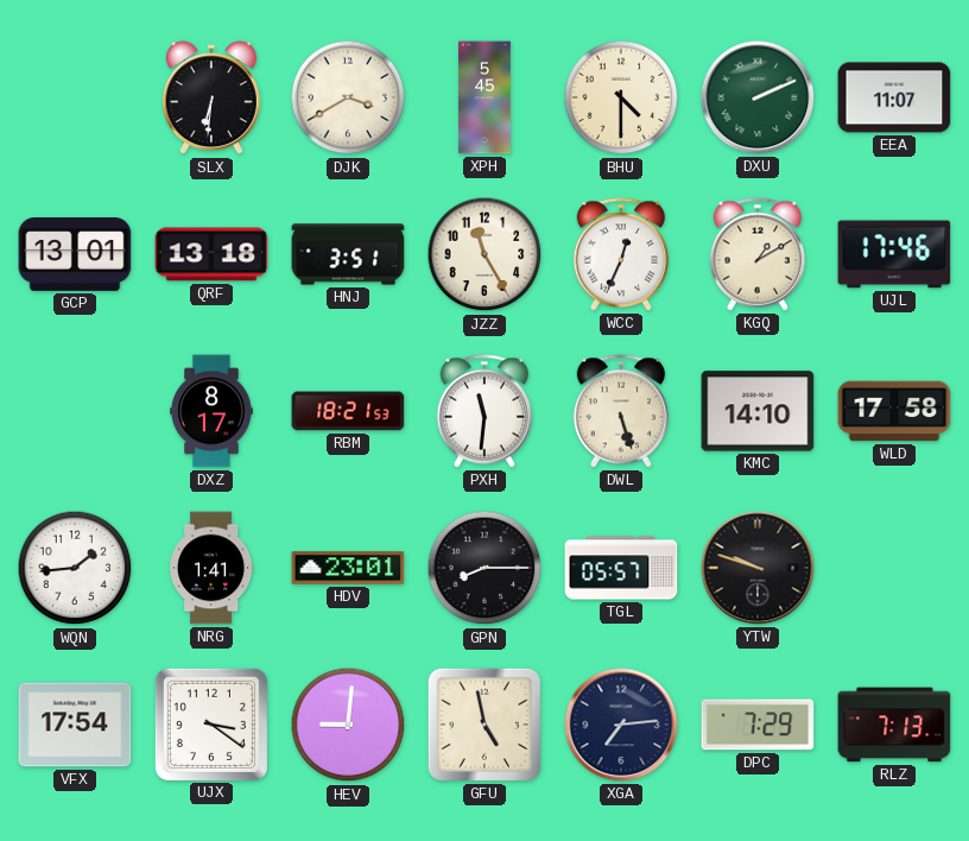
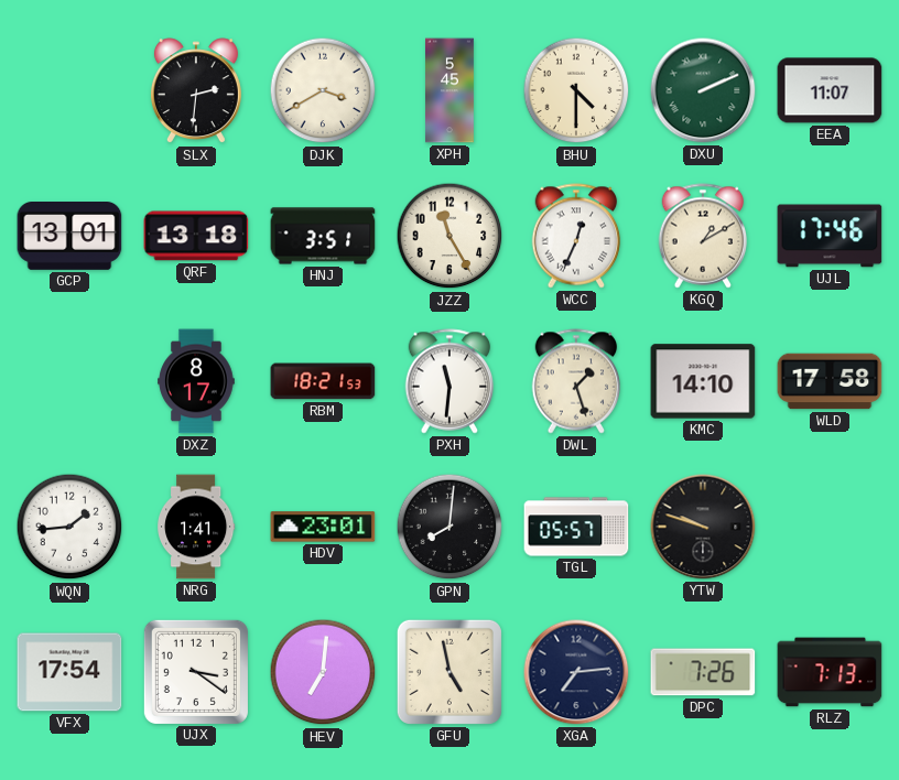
SLX: 6:31 -> 2:31 (196, 91)
DWL: 5:27 -> 1:27 (576, 381)
GPN: 8:15 -> 8:01 (450, 527)
HEV: 9:01 -> 7:01 (323, 672)
DPC: 7:29 -> 7:26 (703, 672)
